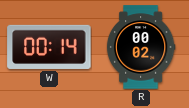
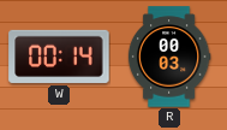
R: 00:02 -> 00:03 (169, 57)
